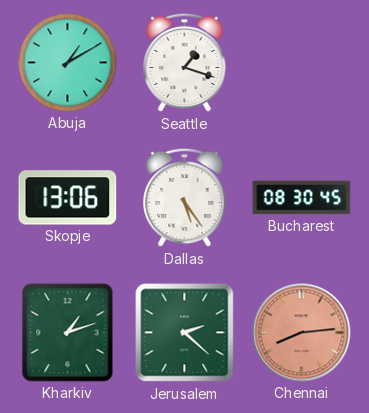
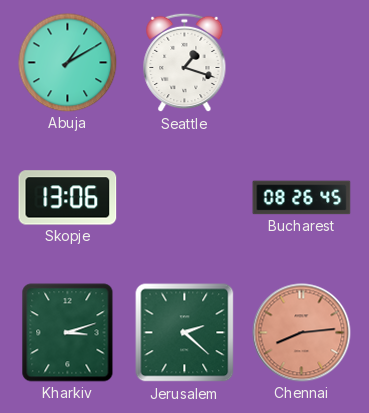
Dallas: 5:24 -> none (185, 198)
Bucharest: 08:30 -> 08:26 (302, 198)
Kharkiv: 1:12 -> 3:12 (68, 333)
